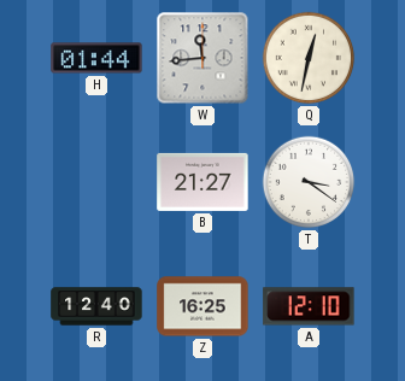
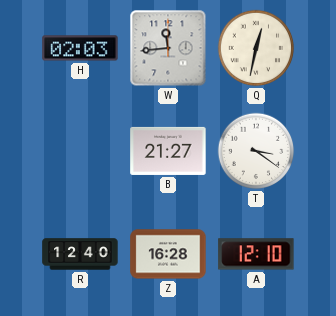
H: 01:44 -> 02:03 (80, 48)
Z: 16:25 -> 16:28 (168, 254)
